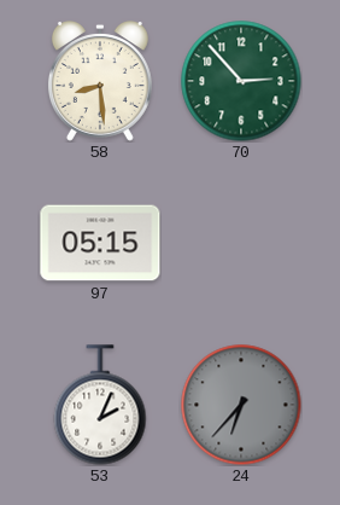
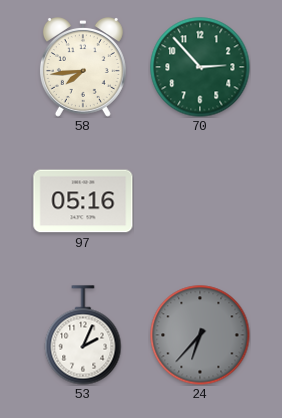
58: 8:29 -> 7:44 (83, 67)
97: 05:15 -> 05:16 (83, 201)
